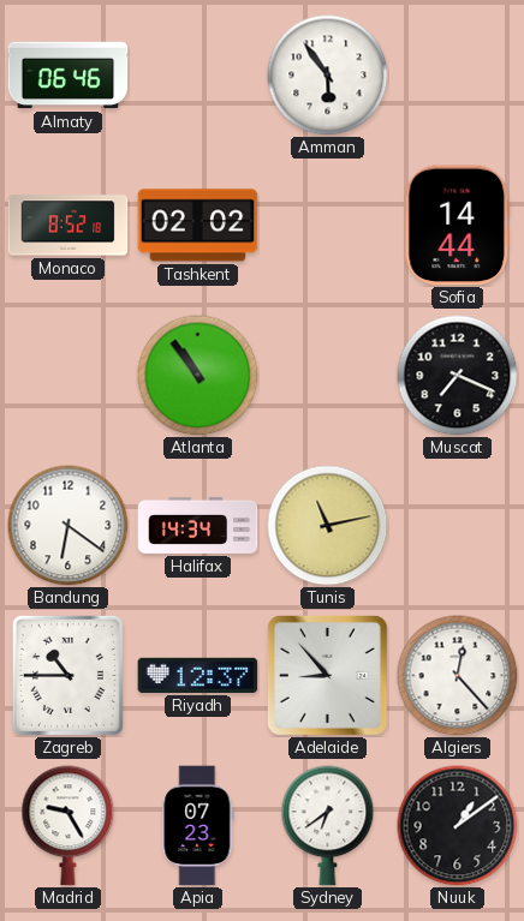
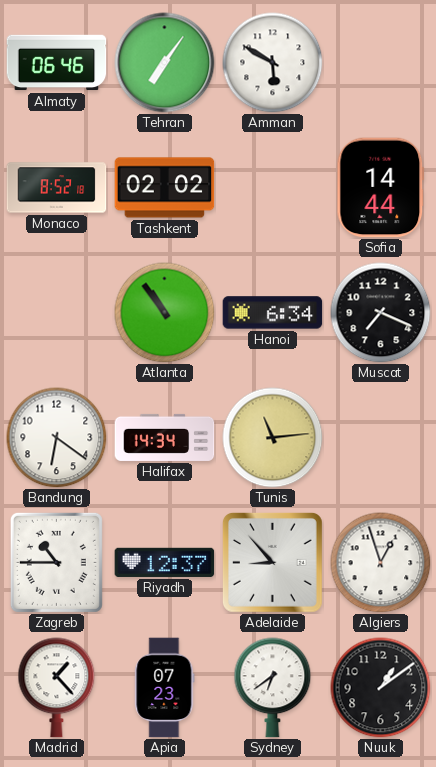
Tehran: none -> 7:06 (165, 63)
Amman: 5:54 -> 5:50 (273, 63)
Hanoi: none -> 6:34 (273, 313)
Tunis: 11:13 -> 11:14 (273, 438)
Algiers: 12:23 -> 12:57 (381, 563)
Madrid: 9:25 -> 1:23 (57, 688)
